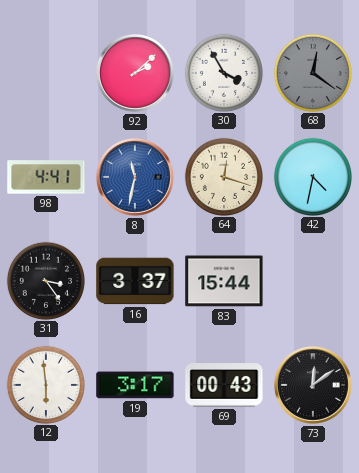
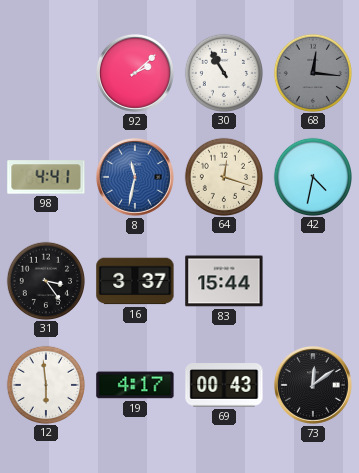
30: 3:55 -> 10:55 (223, 72)
68: 12:21 -> 12:16 (312, 72)
19: 3:17 -> 4:17 (135, 385)
